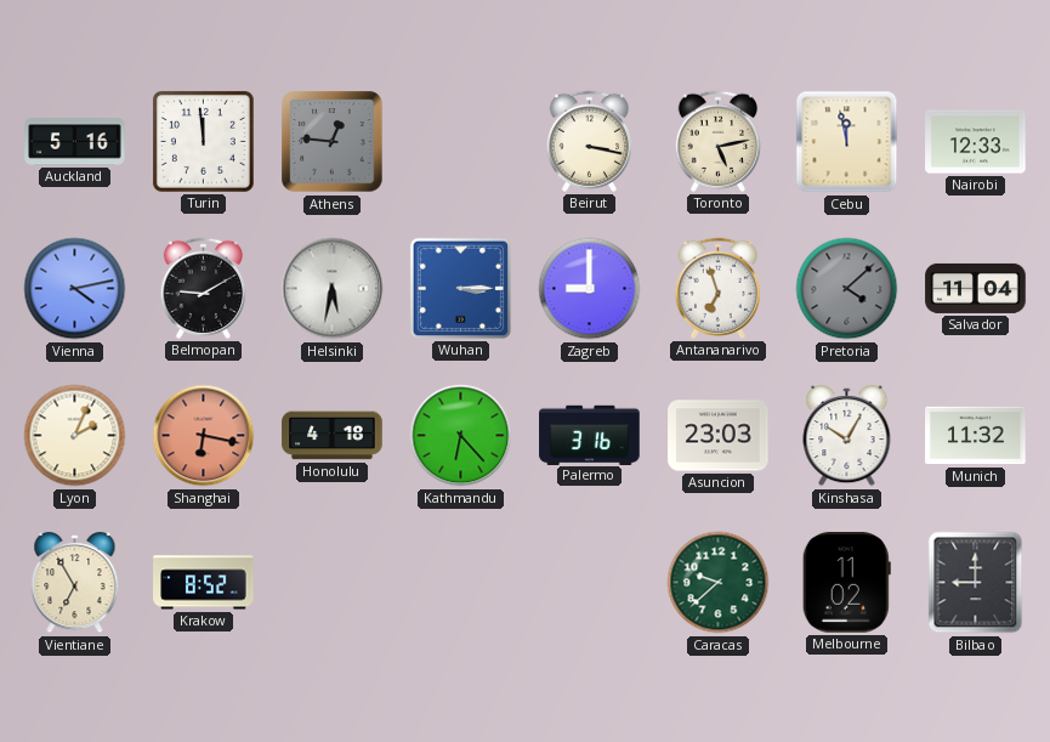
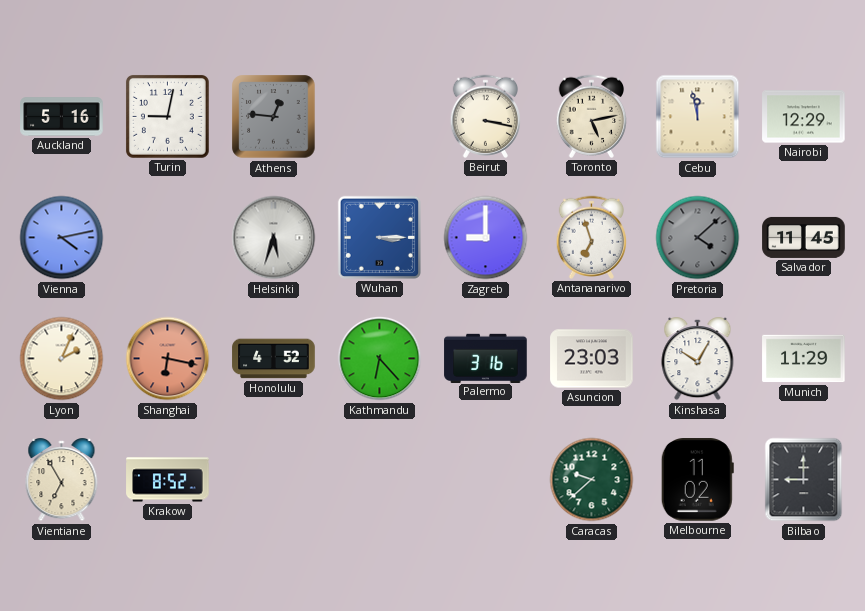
Turin: 11:59 -> 9:02 (167, 116)
Nairobi: 12:33 -> 12:29 (804, 117)
Belmopan: 9:10 -> none (203, 288)
Helsinki: 5:32 -> 5:33 (274, 238)
Salvador: 11:04 -> 11:45 (804, 237)
Honolulu: 4:18 -> 4:52 (274, 359)
Munich: 11:32 -> 11:29 (804, 359)
